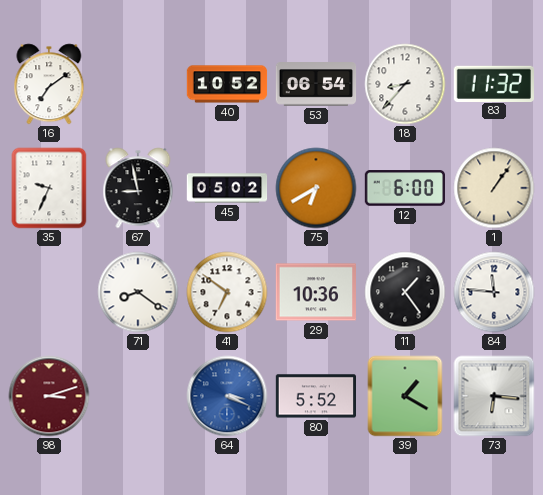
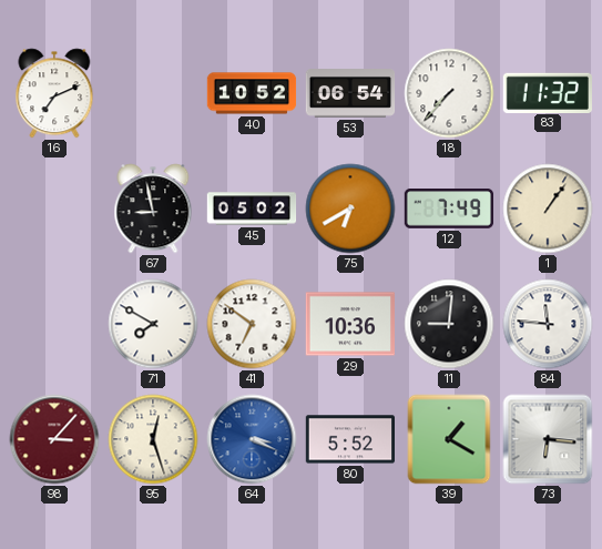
16: 7:09 -> 7:11 (54, 93)
18: 8:37 -> 7:37 (449, 93)
35: 9:34 -> none (49, 188)
12: 6:00 -> 7:49 (448, 209)
71: 8:21 -> 7:50 (153, 324)
11: 1:24 -> 9:01 (449, 324)
98: 3:12 -> 3:07 (54, 439)
95: none -> 12:27 (153, 439)
